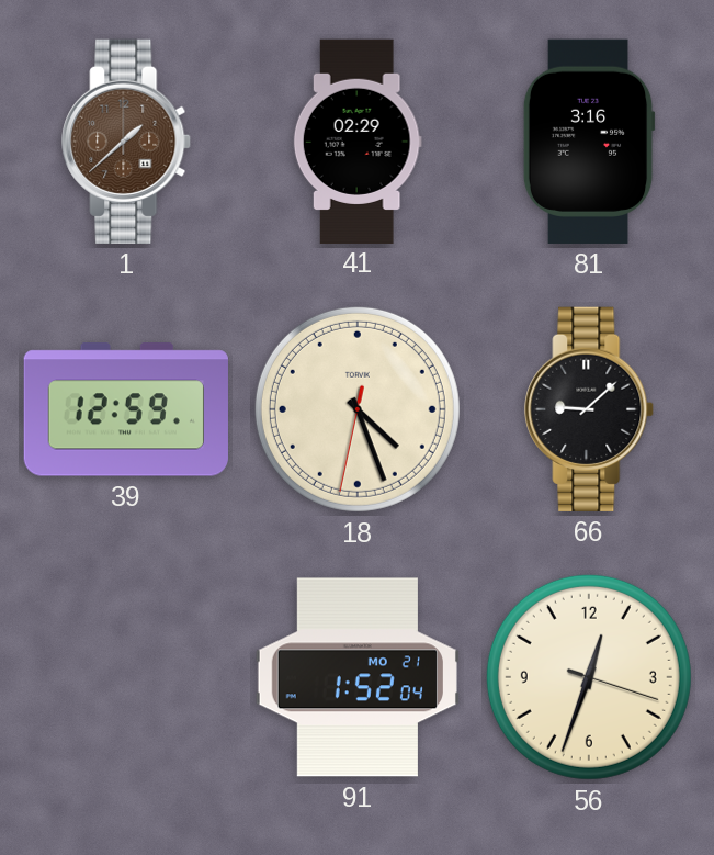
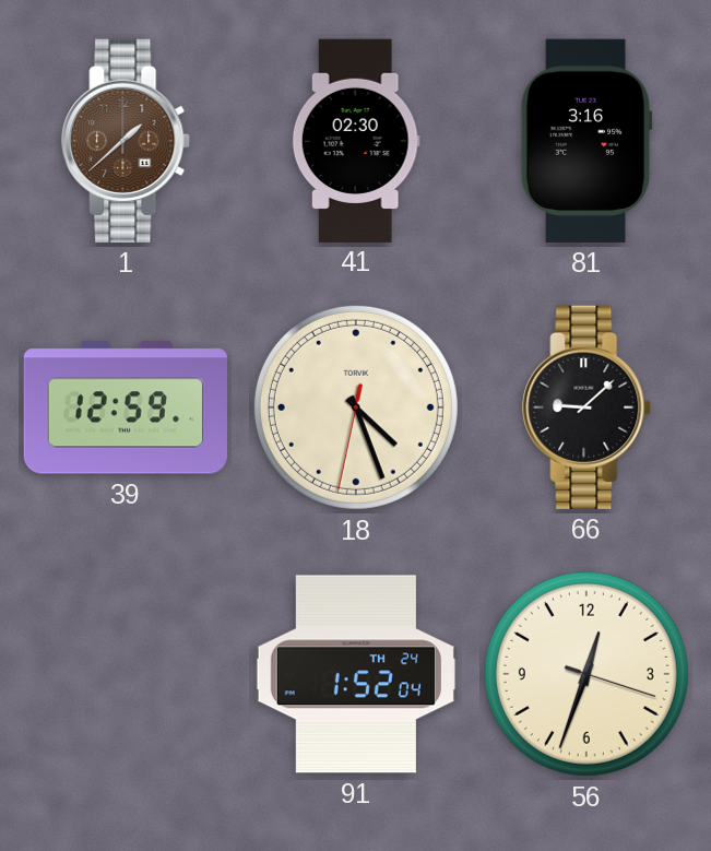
41: 02:29 -> 02:30 (356, 140)
91 date: MO 21 -> TH 24 (356, 674)
